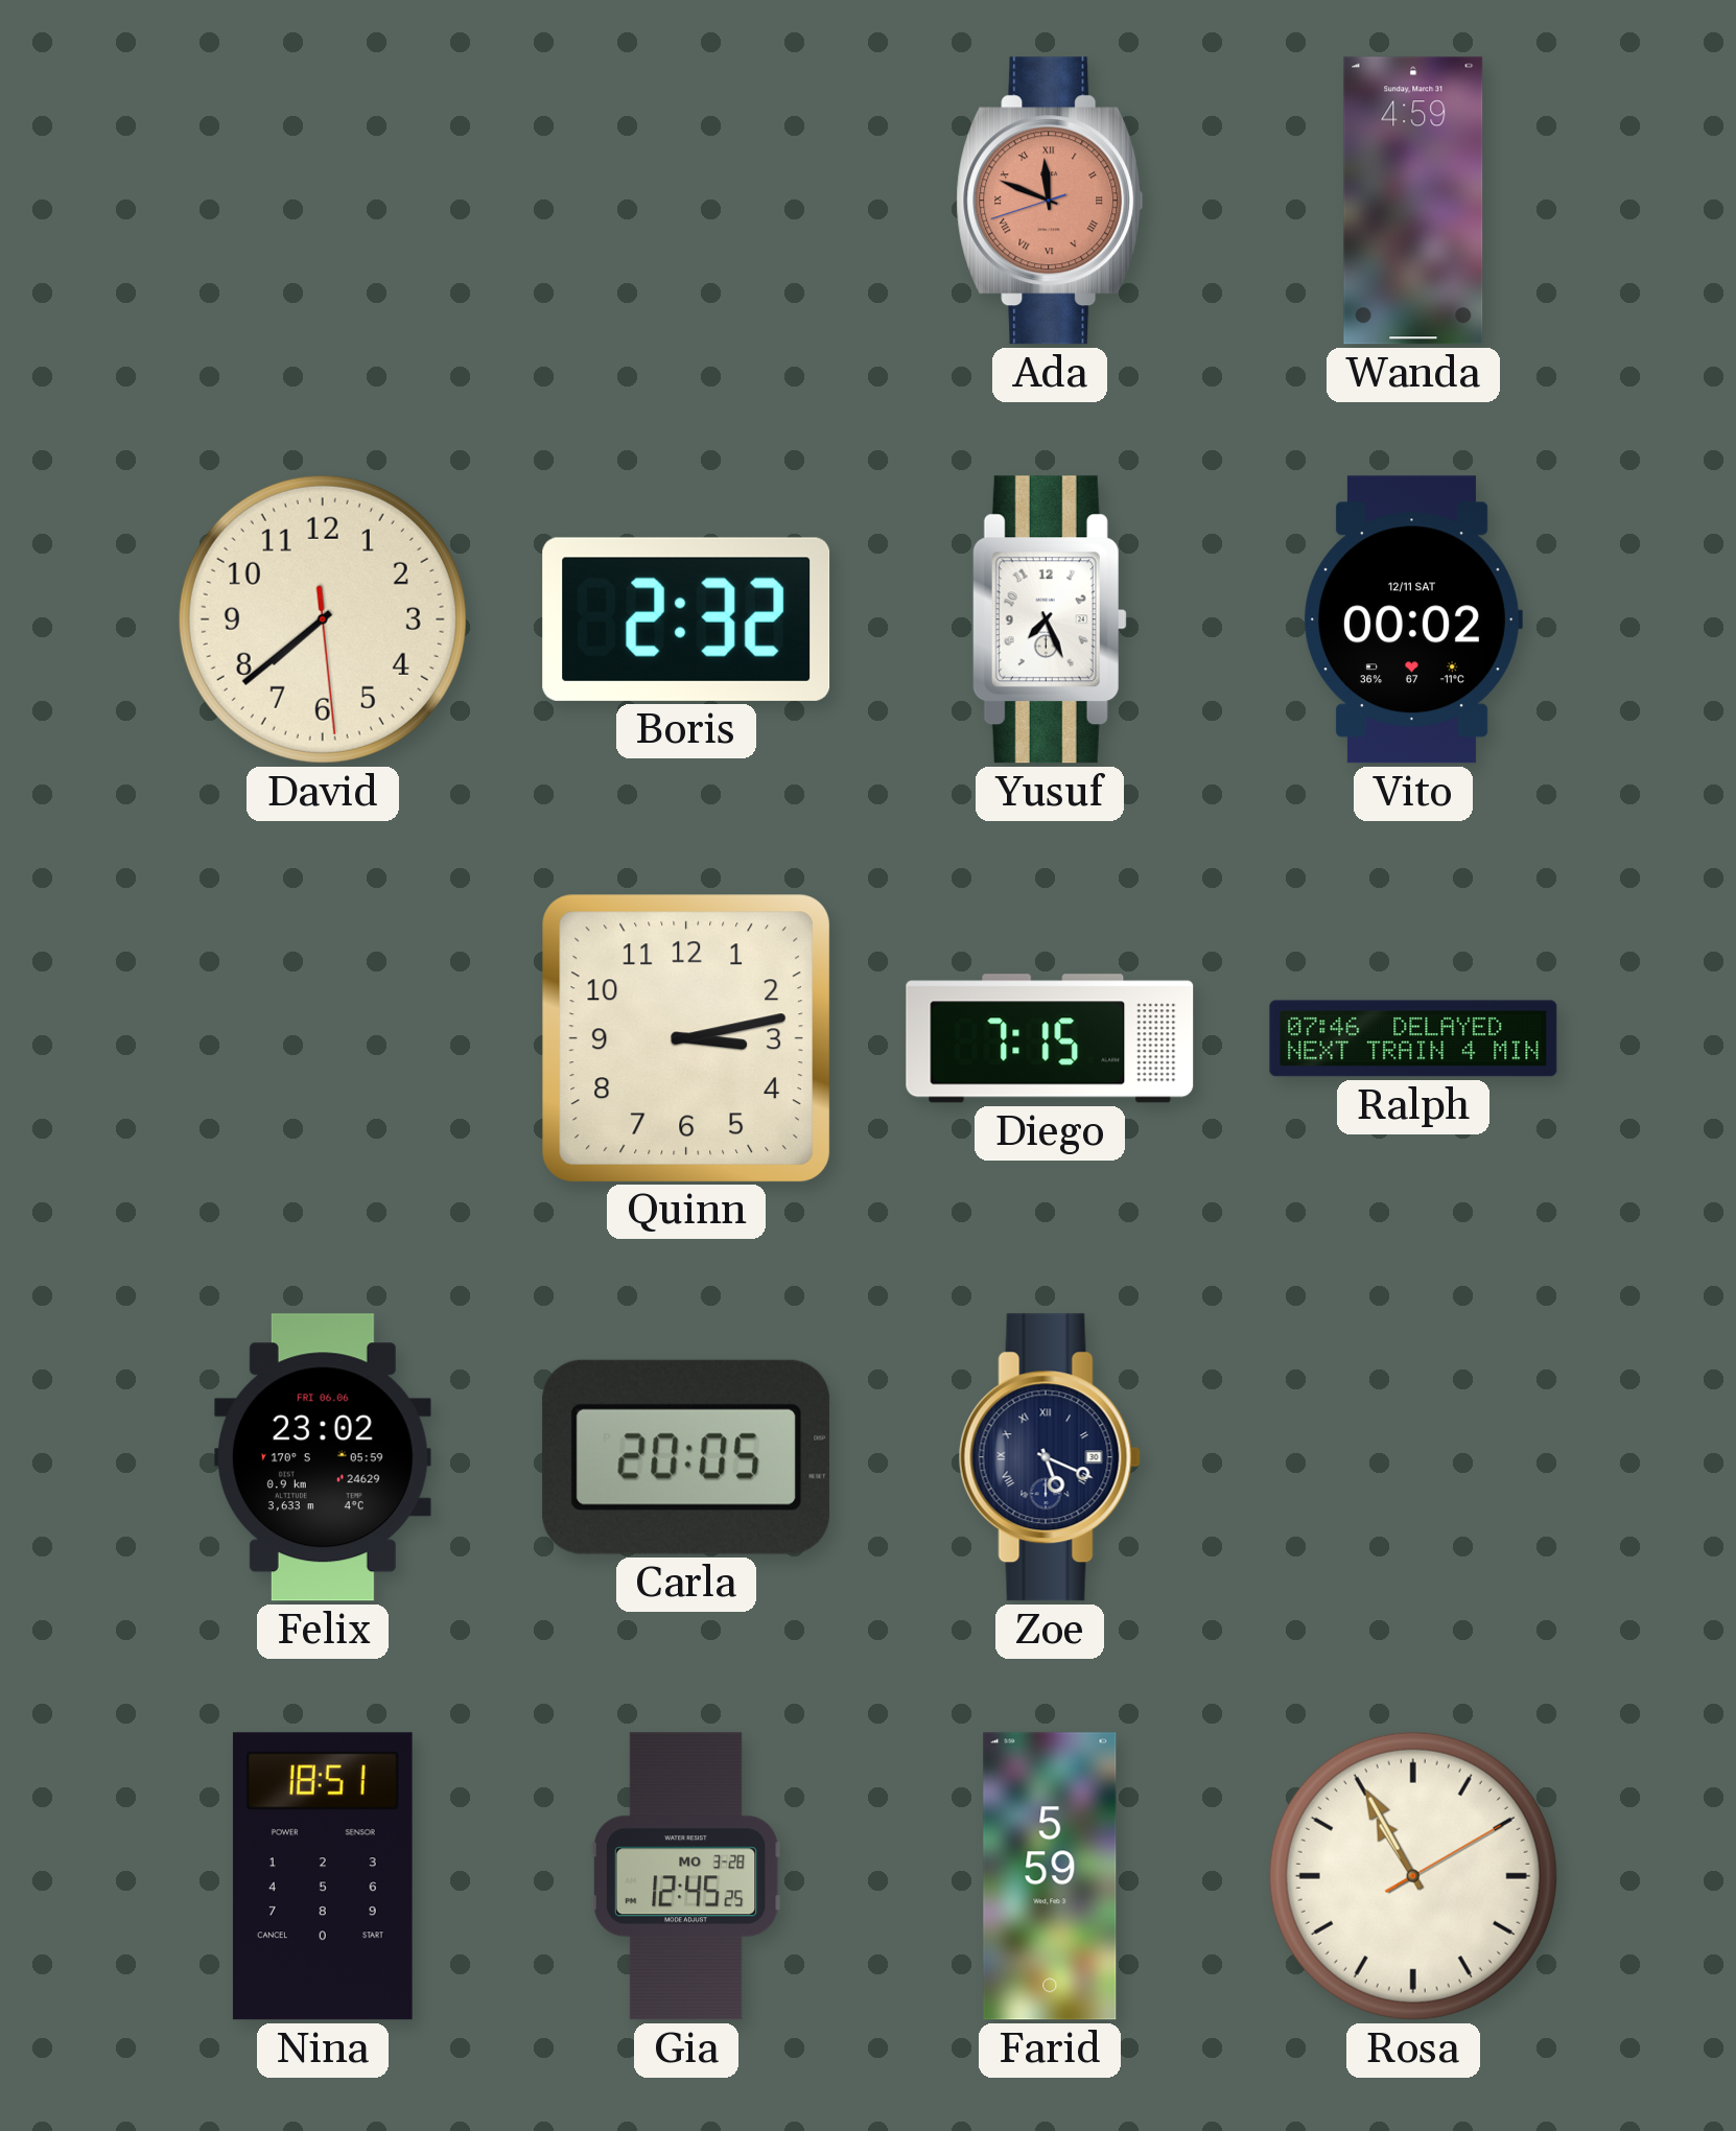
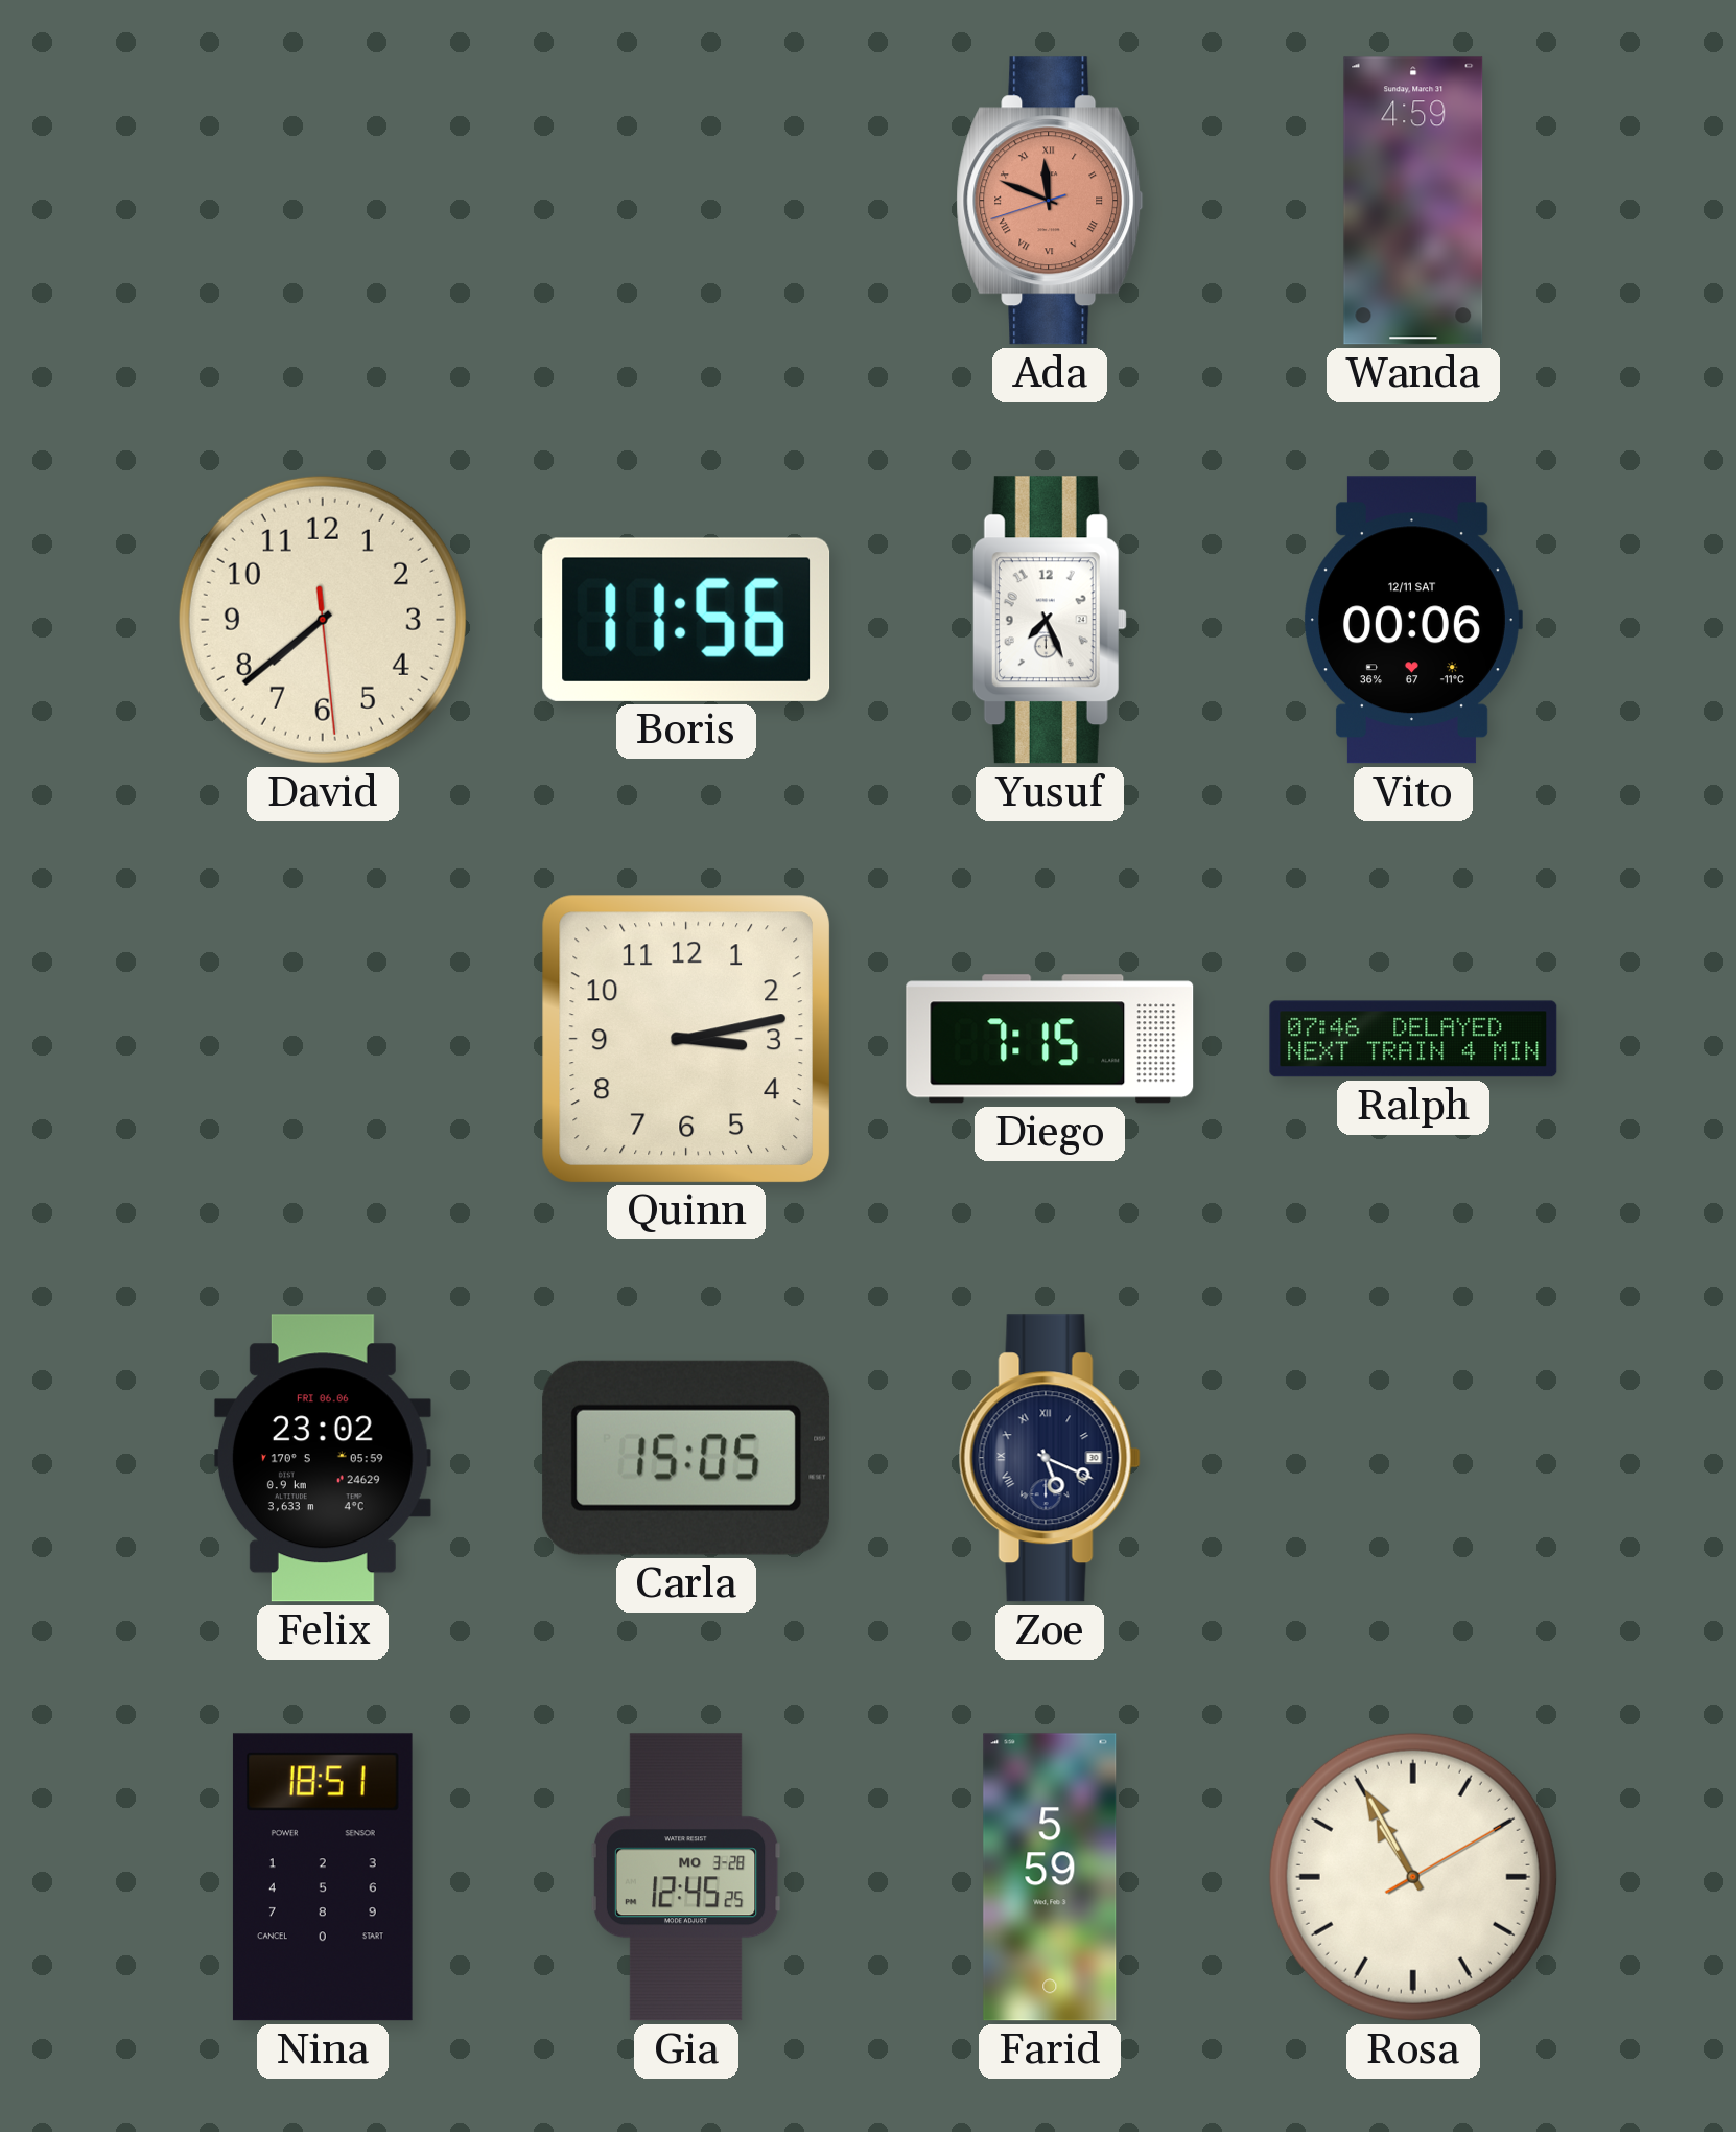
Boris: 2:32 -> 11:56 (686, 620)
Vito: 00:02 -> 00:06 (1413, 620)
Carla: 20:05 -> 15:05 (686, 1458)
